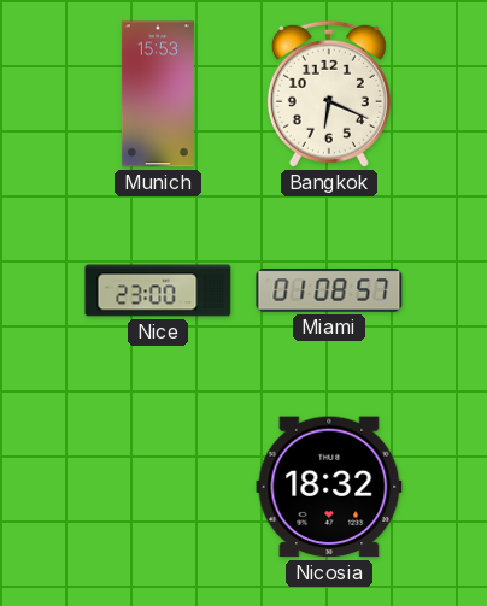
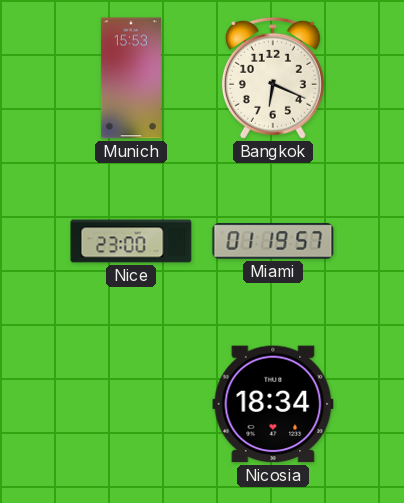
Miami: 01:08 -> 01:19 (273, 241)
Nicosia: 18:32 -> 18:34 (273, 404)
